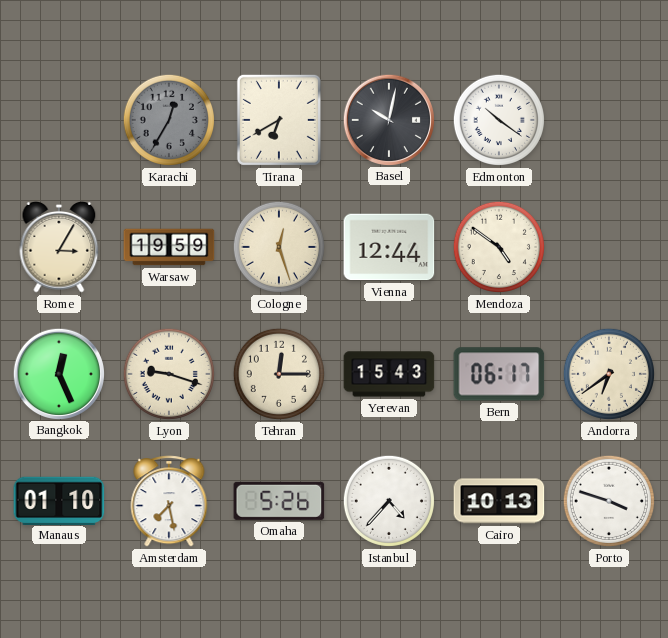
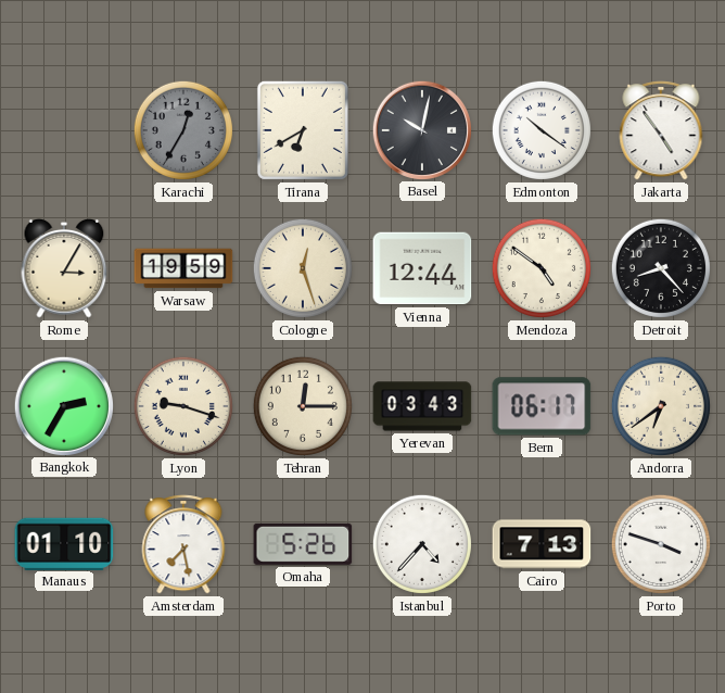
Jakarta: none -> 4:54 (661, 130)
Detroit: none -> 8:23 (661, 268)
Bangkok: 12:26 -> 2:35 (63, 405)
Yerevan: 15:43 -> 03:43 (422, 406)
Cairo: 10:13 -> 7:13 (542, 544)
